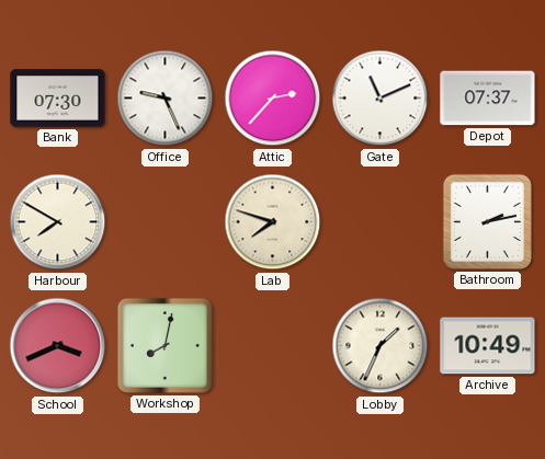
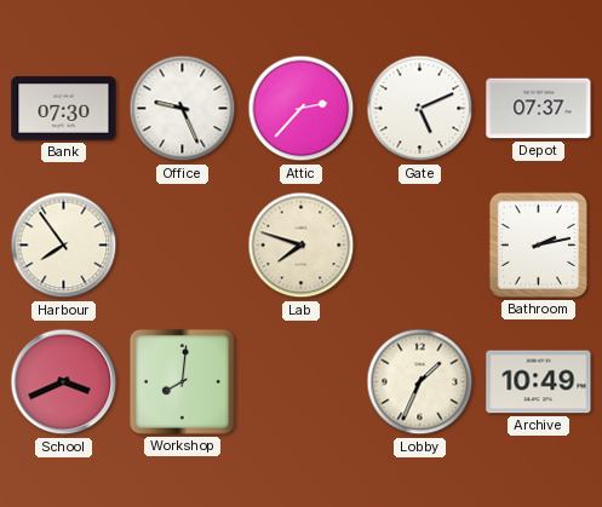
Gate: 11:11 -> 5:11 (420, 109)
Harbour: 7:50 -> 7:54 (64, 246)
Workshop: 8:02 -> 8:01 (182, 381)
